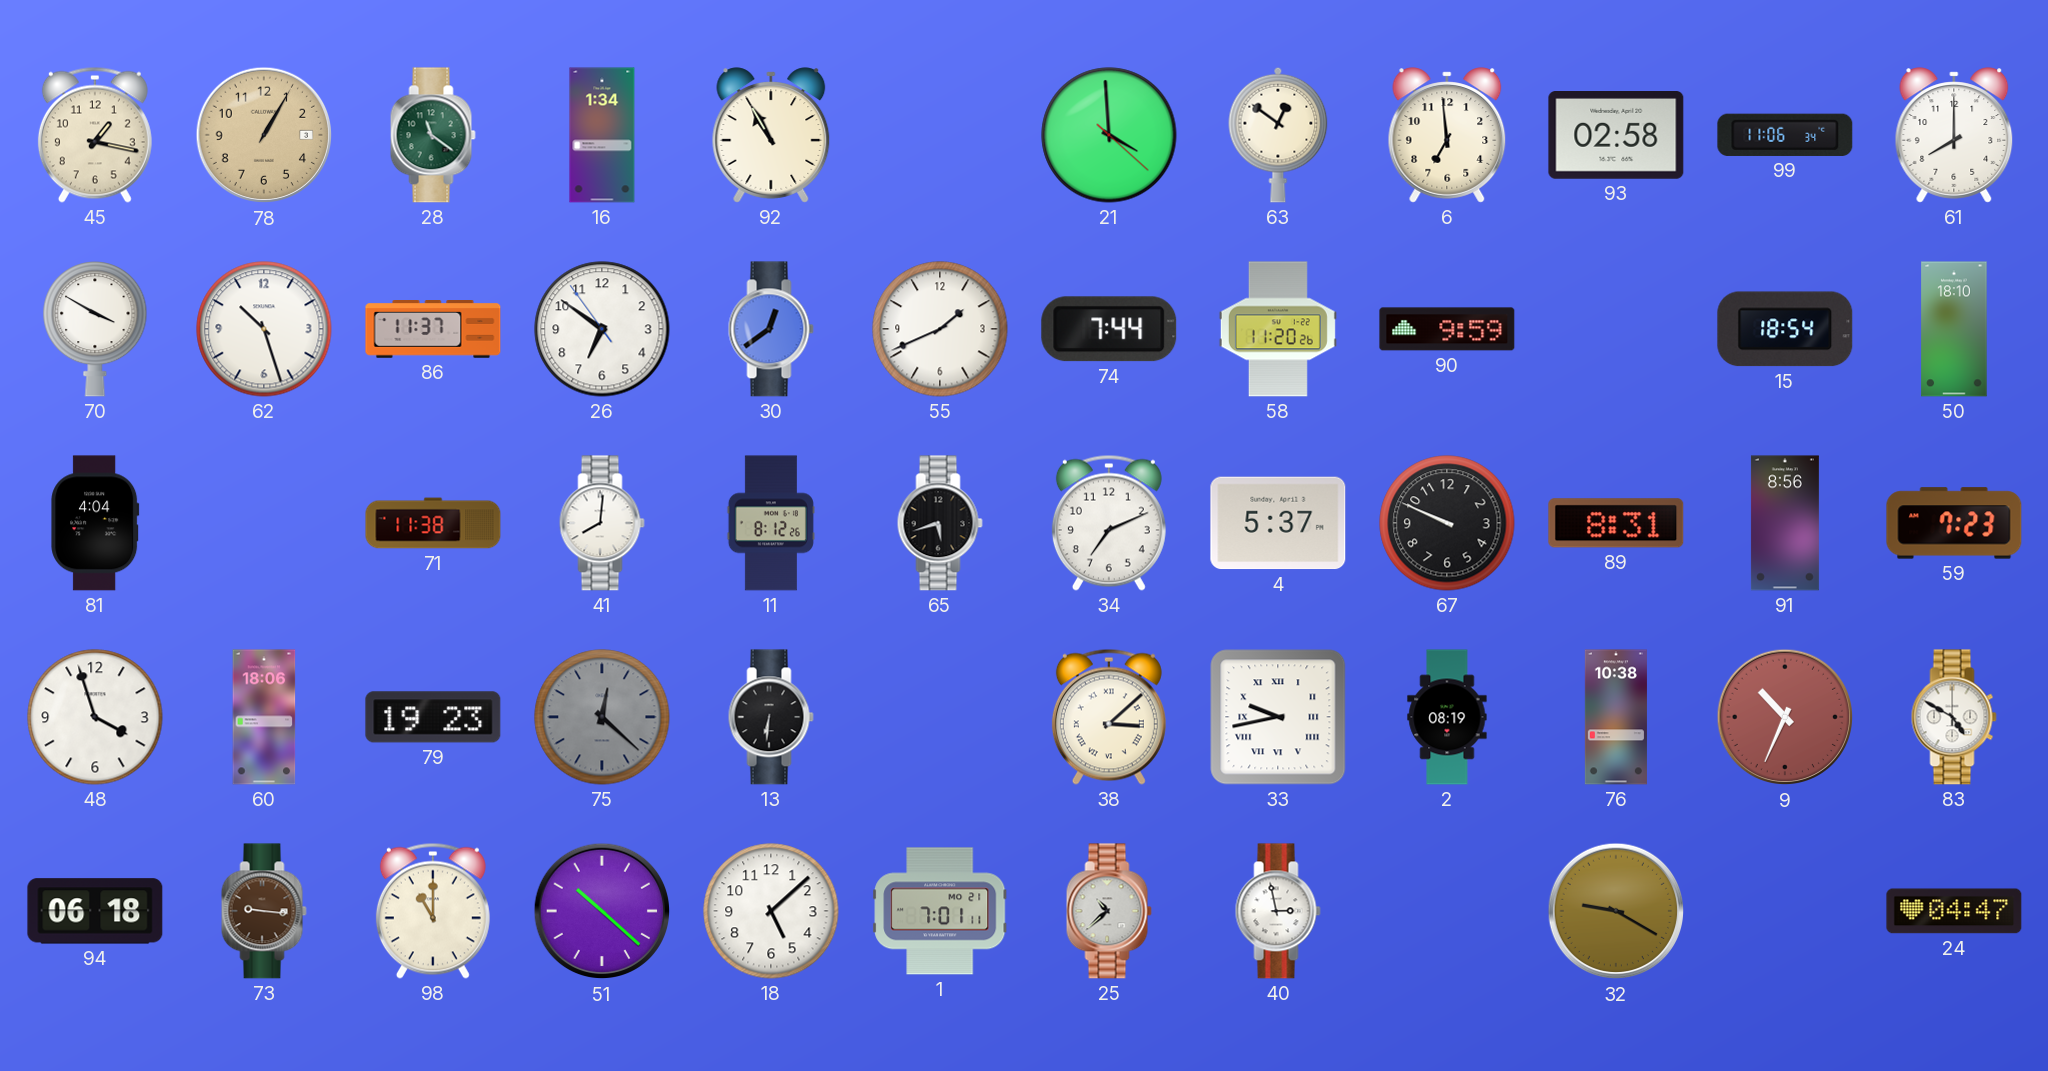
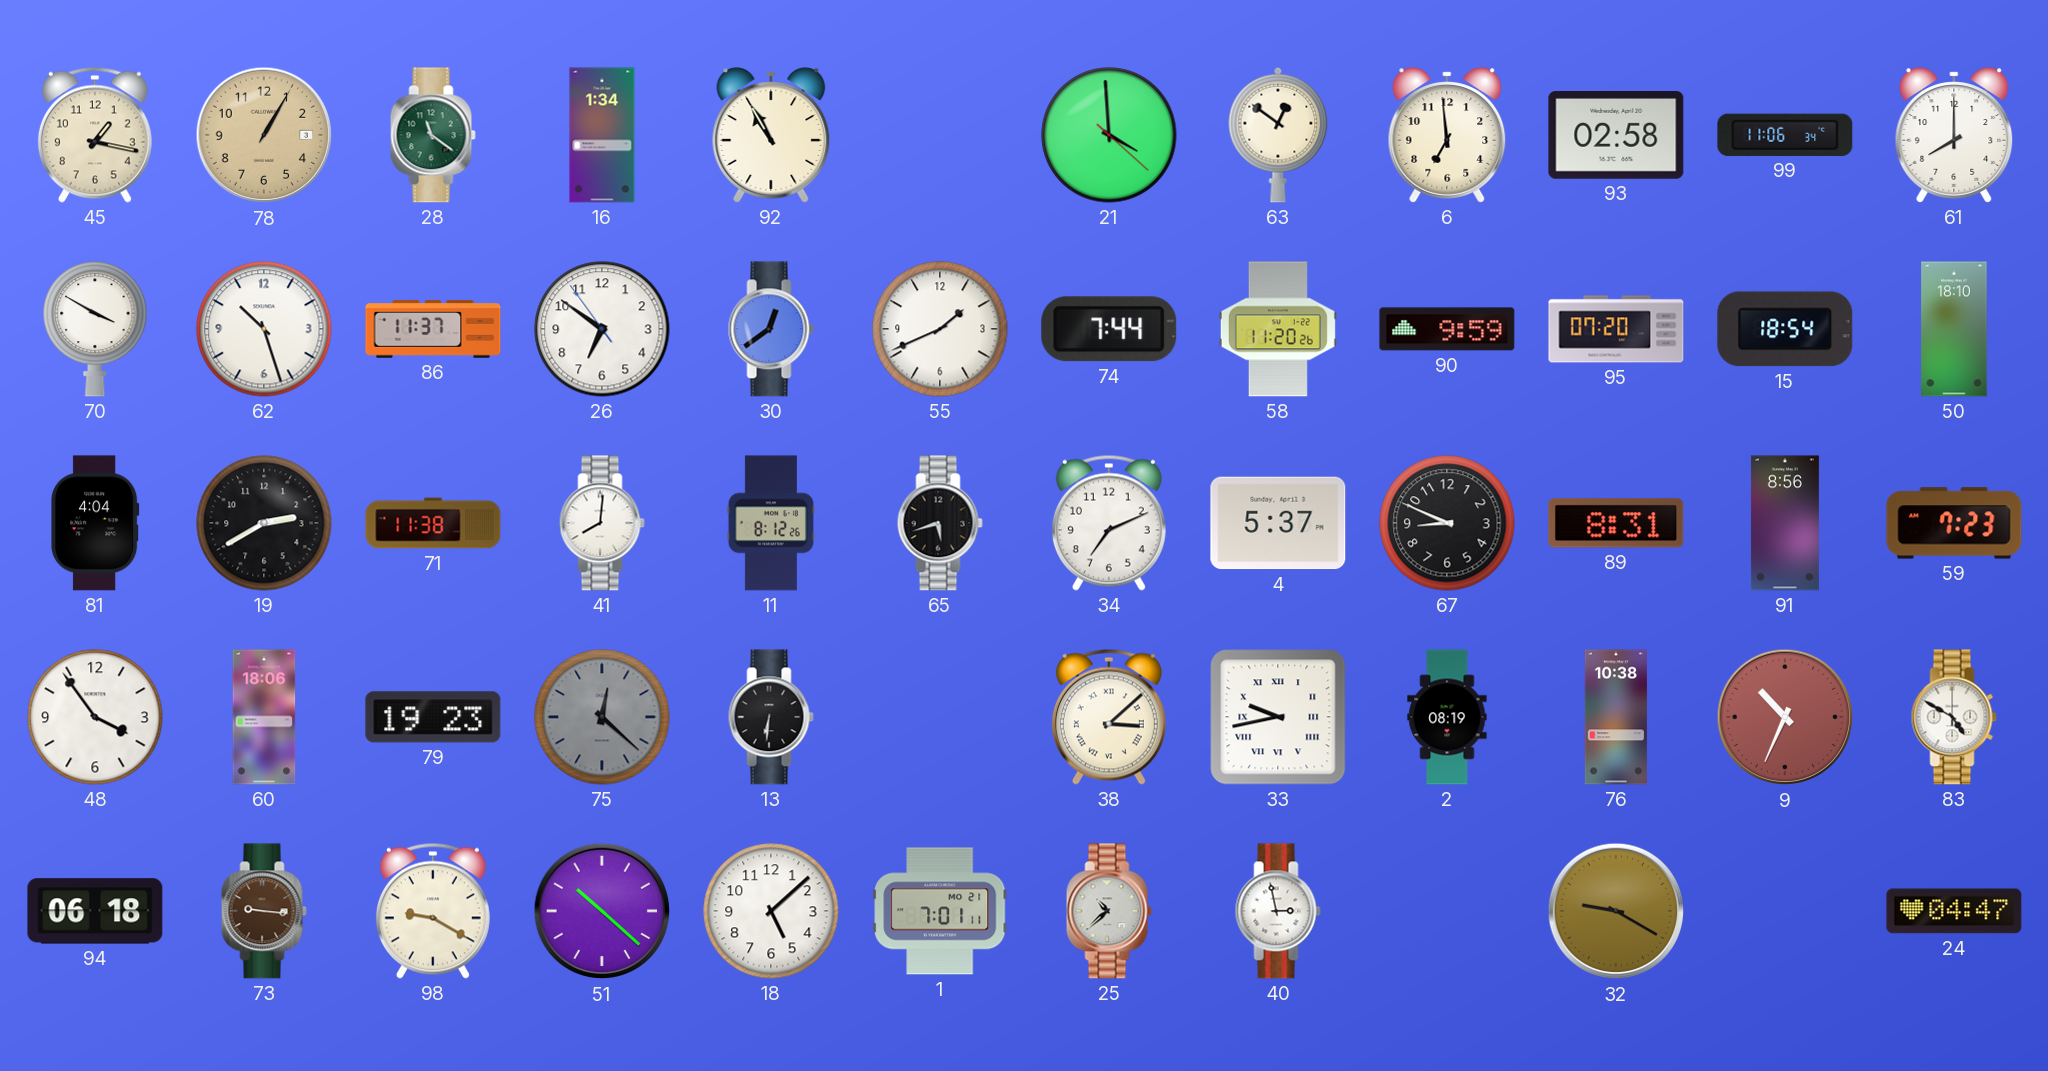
95: none -> 07:20 (1616, 329)
19: none -> 2:40 (264, 523)
67: 9:49 -> 8:49 (1447, 523)
48: 3:57 -> 3:54 (95, 717)
98: 11:00 -> 9:20 (433, 911)
